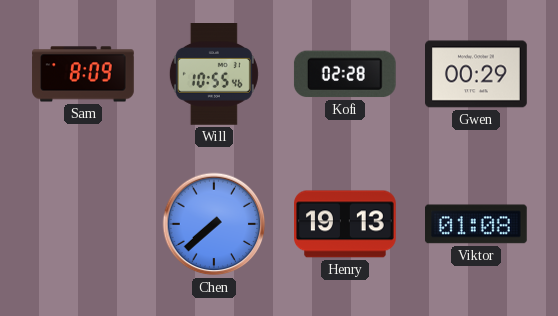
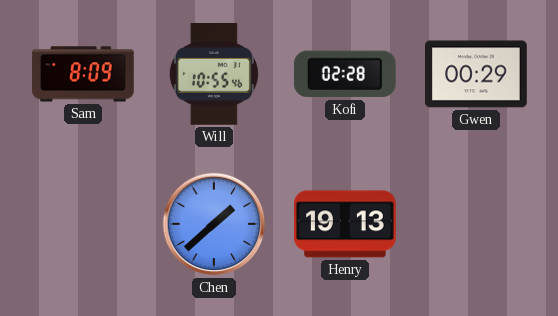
Chen: 7:38 -> 1:38 (214, 224)
Viktor: 01:08 -> none (477, 224)
